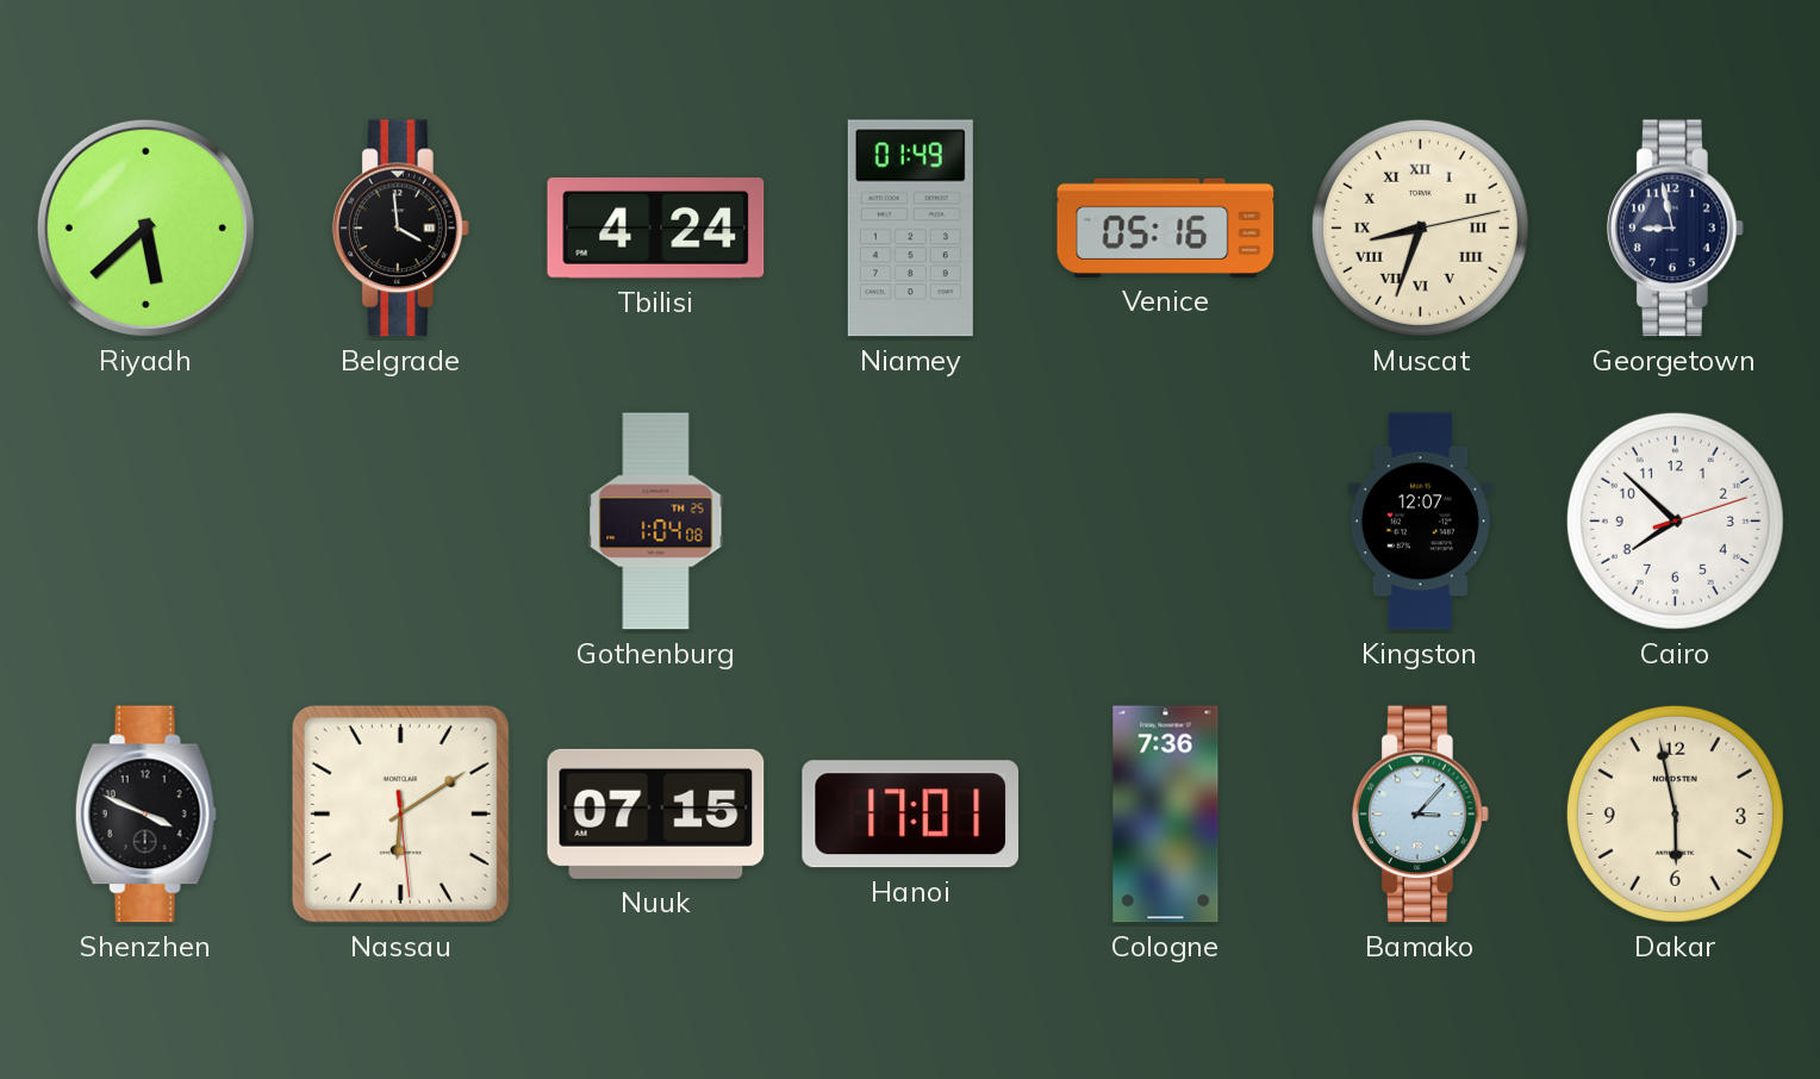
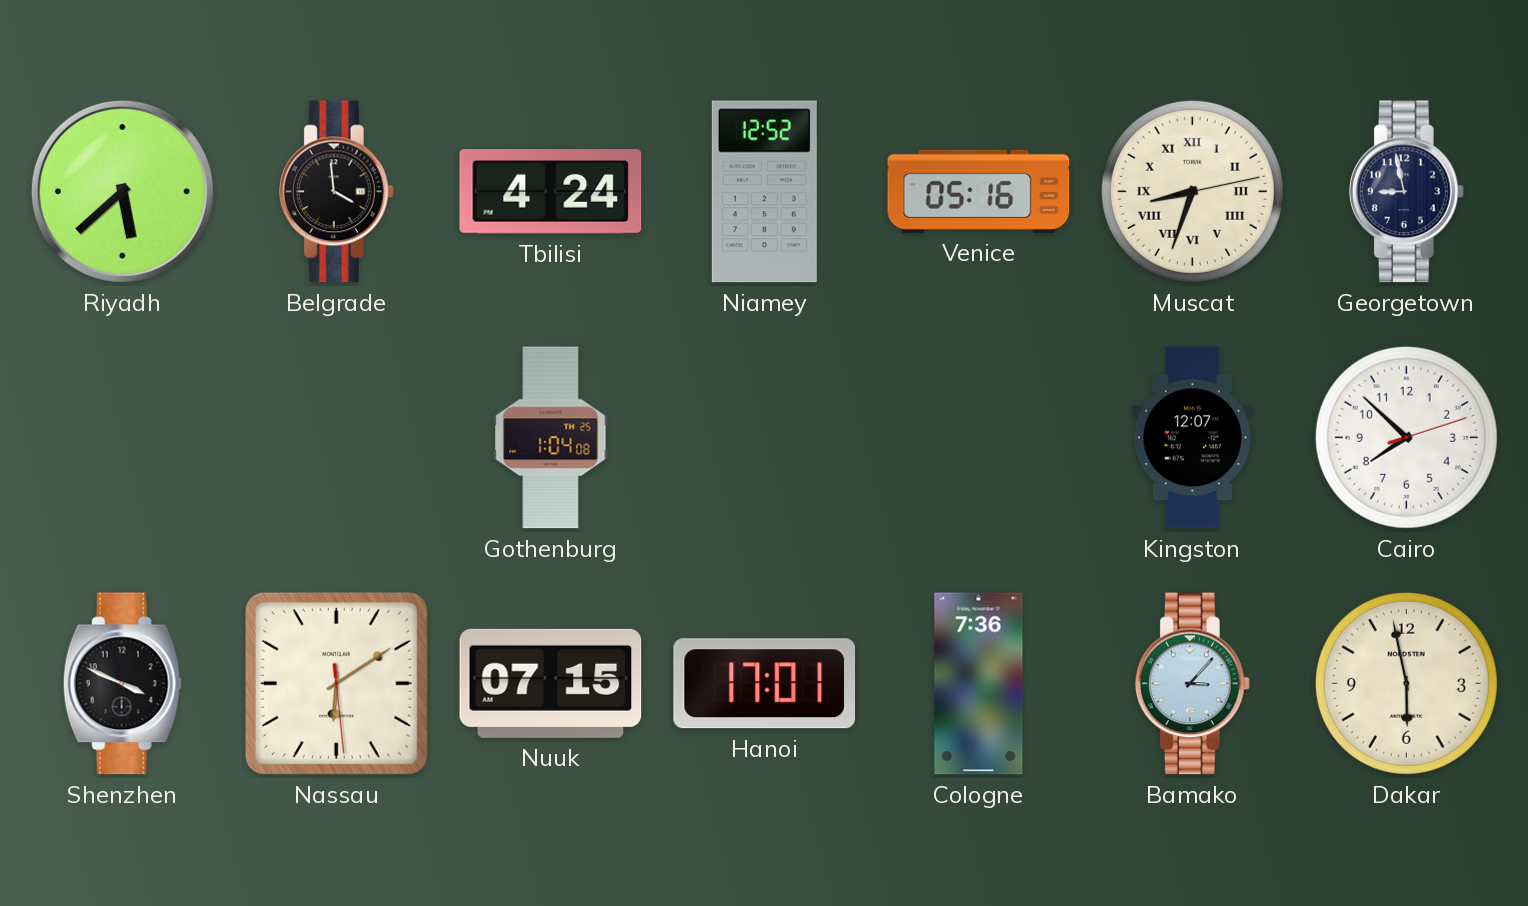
Niamey: 01:49 -> 12:52 (764, 192)
